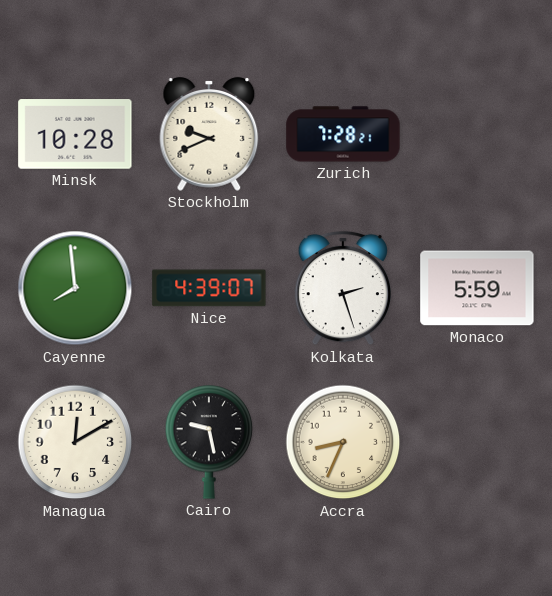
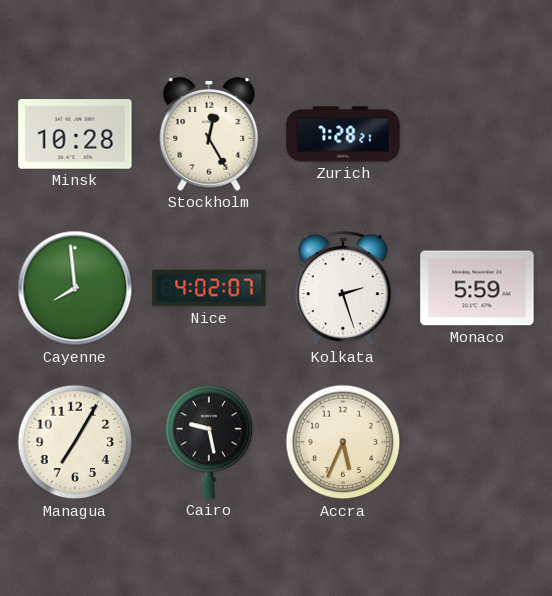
Stockholm: 9:41 -> 12:25 (209, 134)
Nice: 4:39 -> 4:02 (209, 288)
Managua: 12:10 -> 7:05 (75, 442)
Accra: 8:34 -> 5:34 (343, 442)
